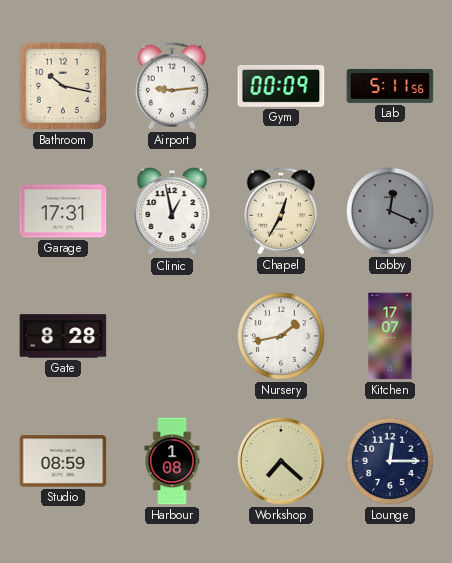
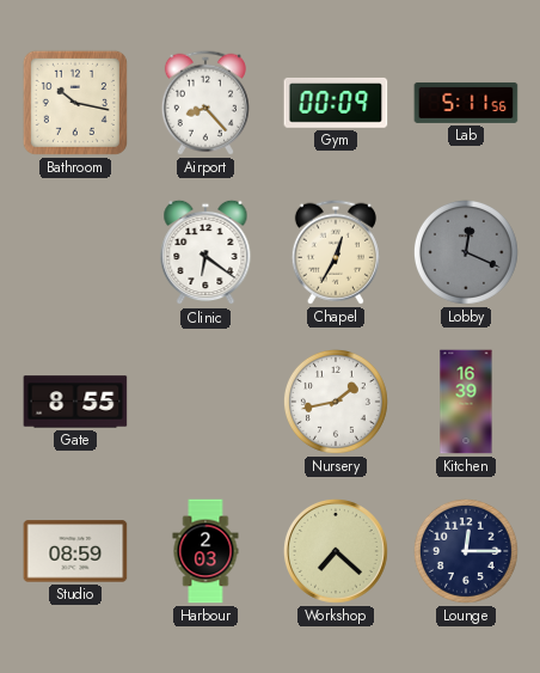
Airport: 9:14 -> 8:23 (205, 103)
Garage: 17:31 -> none (63, 211)
Clinic: 12:58 -> 6:21 (205, 252)
Gate: 8:28 -> 8:55 (75, 402)
Kitchen: 17:07 -> 16:39 (466, 402)
Harbour: 1:08 -> 2:03 (205, 551)
